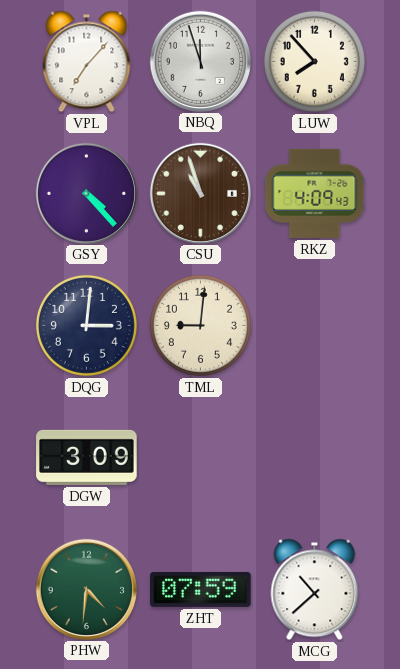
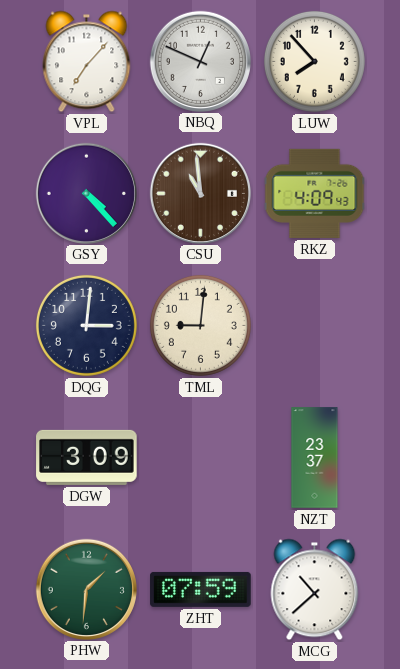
NBQ: 11:57 -> 12:49 (200, 61)
CSU: 10:57 -> 10:59 (200, 193)
NZT: none -> 23:37 (315, 458)
PHW: 4:31 -> 1:31 (86, 589)
